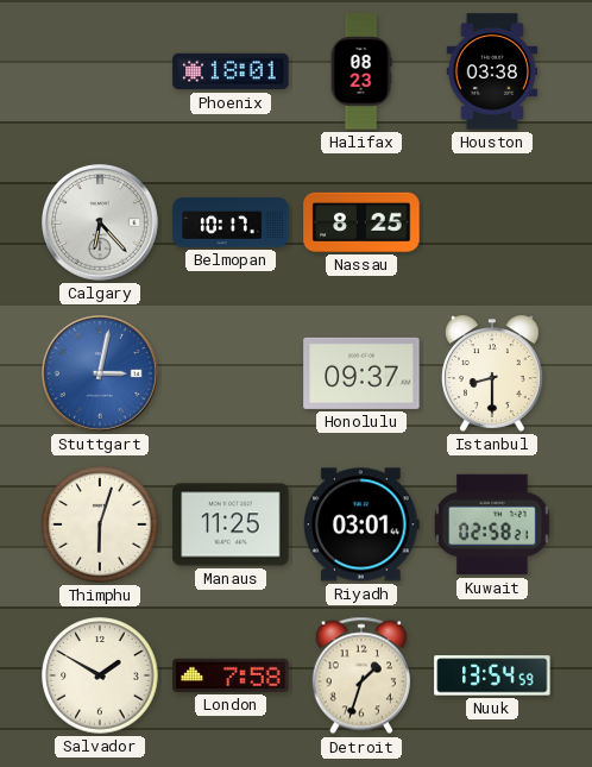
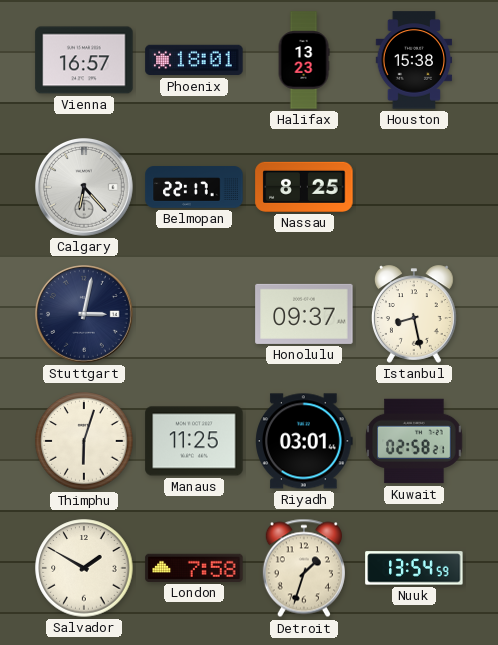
Vienna: none -> 16:57 (84, 60)
Halifax: 08:23 -> 13:23 (304, 60)
Houston: 03:38 -> 15:38 (414, 60)
Belmopan: 10:17 -> 22:17 (194, 187)
Stuttgart dial: blue -> navy (85, 315)
Istanbul: 8:30 -> 8:28 (414, 314)
